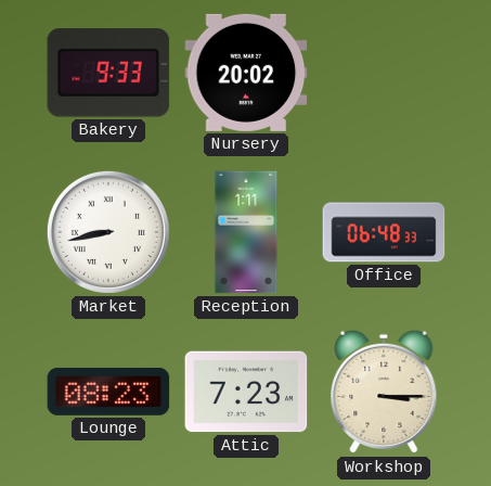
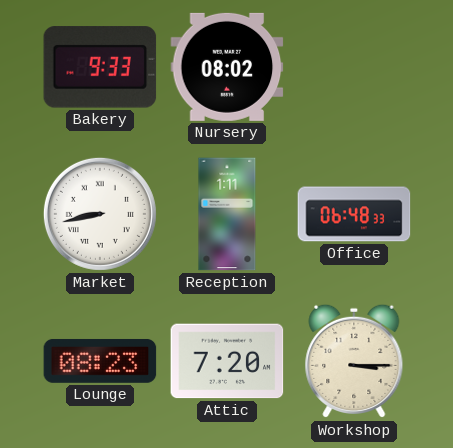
Nursery: 20:02 -> 08:02 (227, 67)
Attic: 7:23 -> 7:20 (227, 361)
